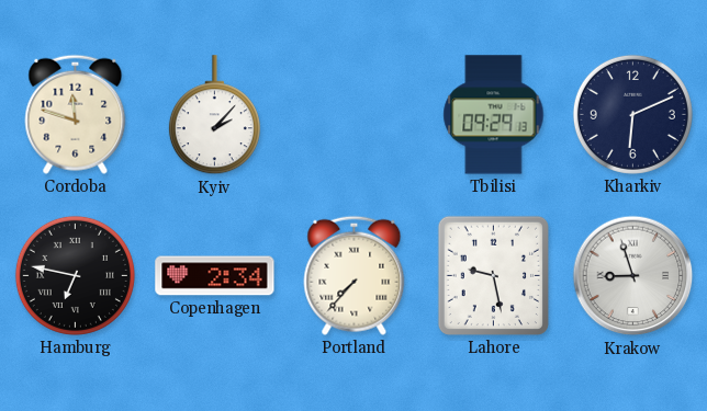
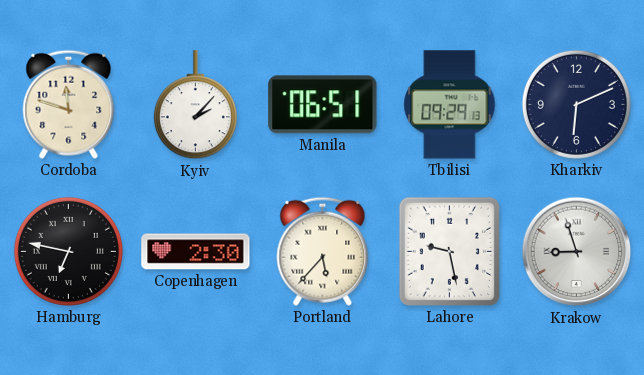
Manila: none -> 06:51 (323, 105)
Copenhagen: 2:34 -> 2:30 (196, 252)
Portland: 7:37 -> 5:37 (323, 251)
